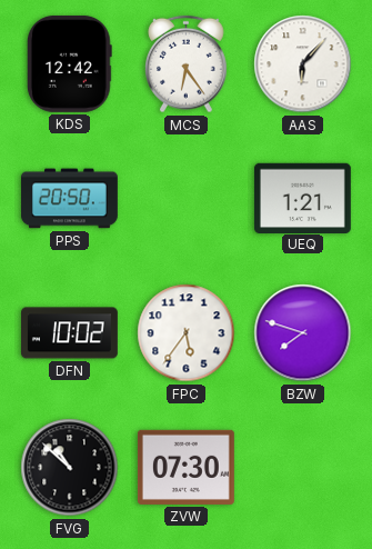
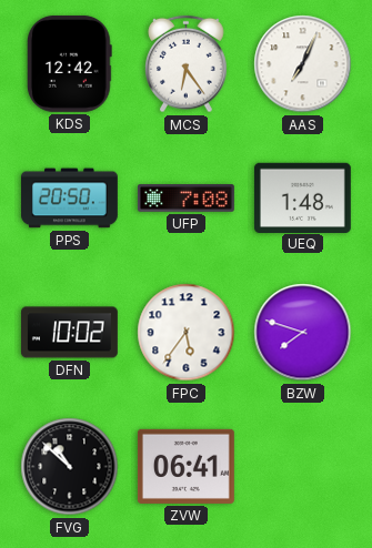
AAS: 6:07 -> 7:04 (303, 64)
UFP: none -> 7:08 (185, 199)
UEQ: 1:21 -> 1:48 (302, 197)
ZVW: 07:30 -> 06:41 (185, 466)
